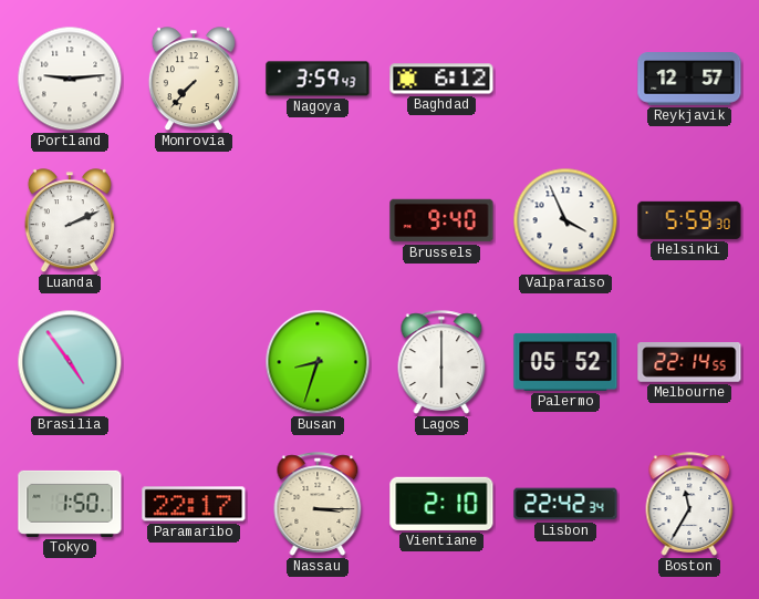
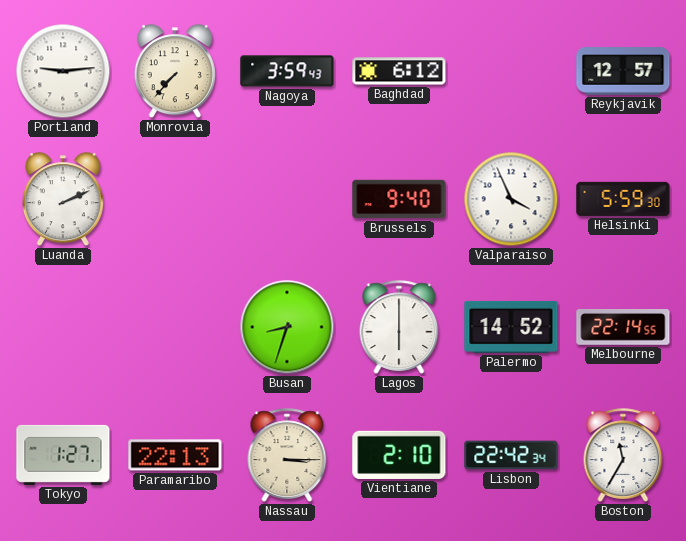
Brasilia: 4:54 -> none (70, 362)
Palermo: 05:52 -> 14:52 (511, 327)
Tokyo: 1:50 -> 1:27 (63, 455)
Paramaribo: 22:17 -> 22:13 (175, 455)
